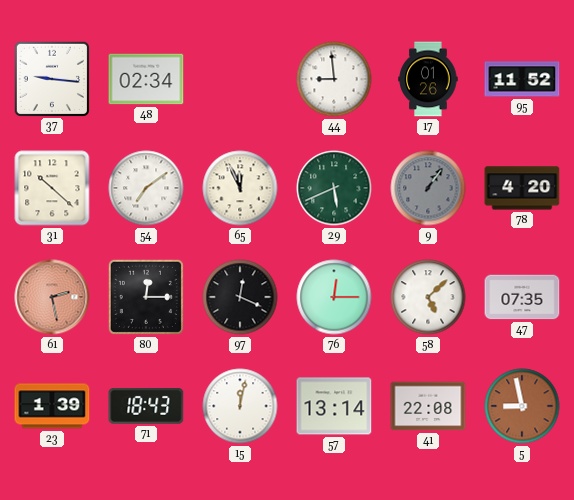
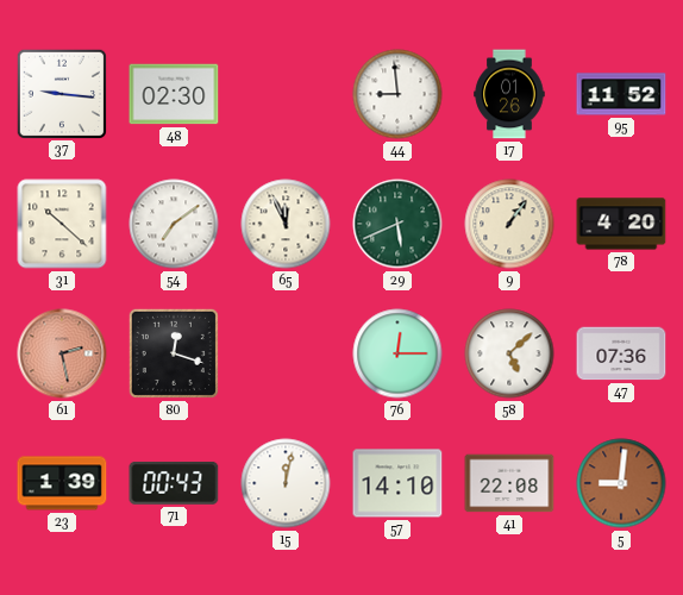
48: 02:34 -> 02:30 (174, 94)
9 dial: grey -> cream (509, 224)
80: 12:15 -> 12:18 (174, 353)
97: 12:19 -> none (240, 297)
47: 07:35 -> 07:36 (621, 353)
71: 18:43 -> 00:43 (174, 483)
57: 13:14 -> 14:10 (397, 483)
5: 8:58 -> 9:01 (621, 483)
